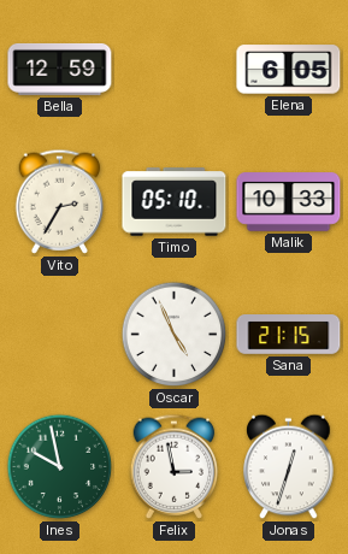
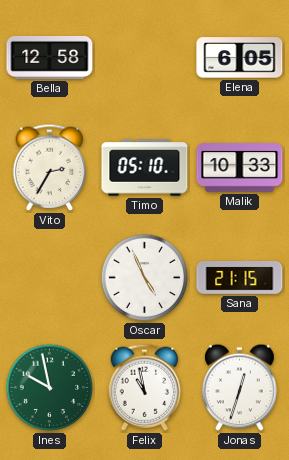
Bella: 12:59 -> 12:58 (50, 57)
Felix: 2:58 -> 10:58 (145, 387)
